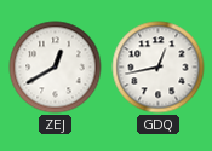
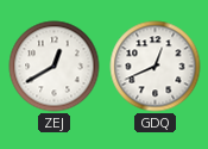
GDQ: 12:43 -> 12:41 (156, 67)
